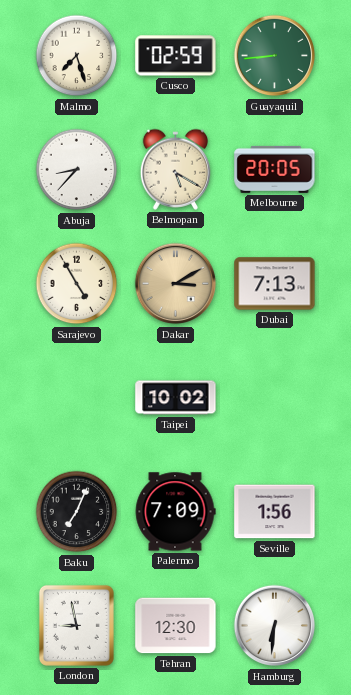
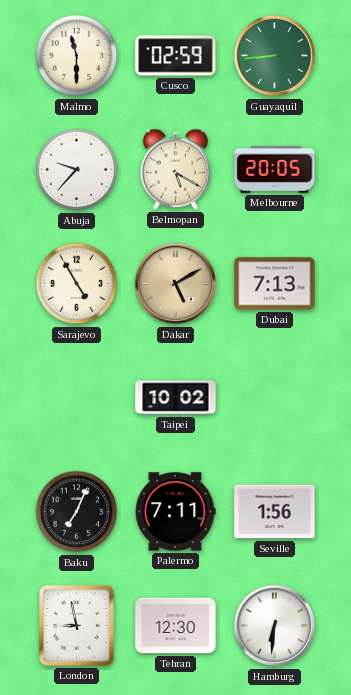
Malmo: 7:27 -> 11:30 (77, 56)
Abuja: 8:37 -> 9:37 (77, 170)
Dakar: 3:10 -> 5:10 (176, 284)
Palermo: 7:09 -> 7:11 (175, 512)
